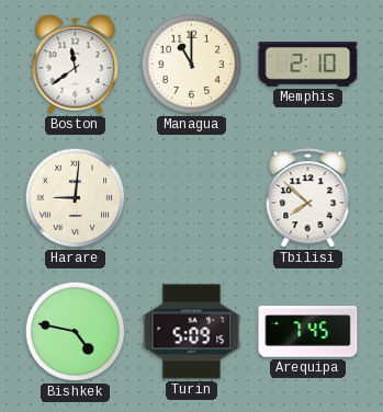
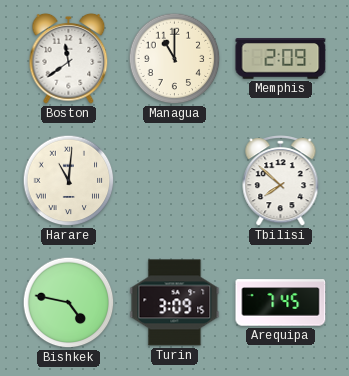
Memphis: 2:10 -> 2:09 (281, 59)
Harare: 9:01 -> 11:01 (69, 181)
Turin: 5:09 -> 3:09 (175, 303)
